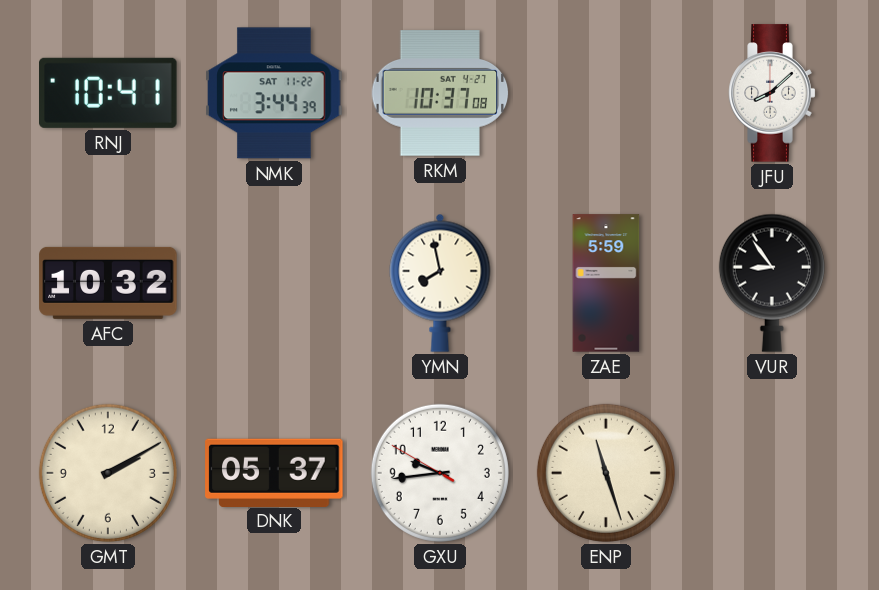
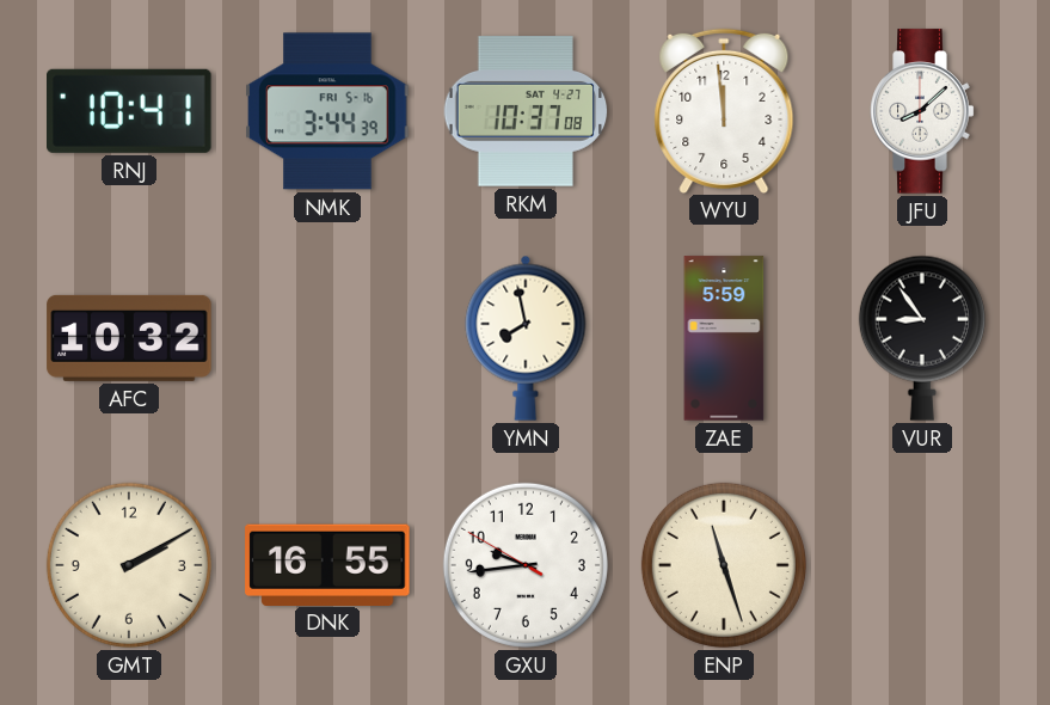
NMK date: SAT 11-22 -> FRI 5-16 (327, 111)
WYU: none -> 11:59 (724, 110)
DNK: 05:37 -> 16:55 (327, 564)
